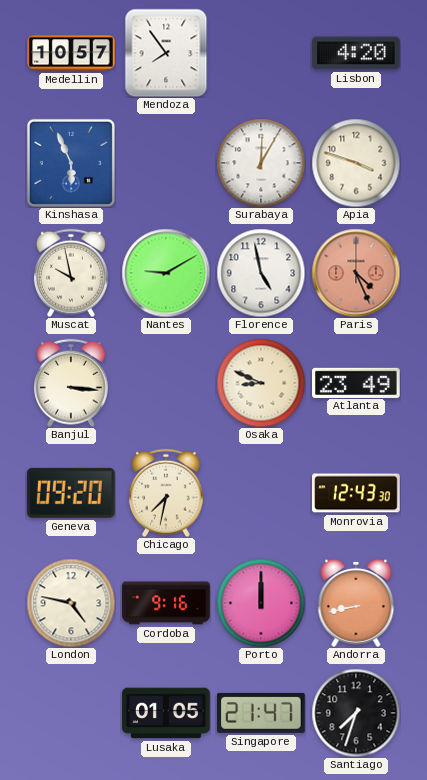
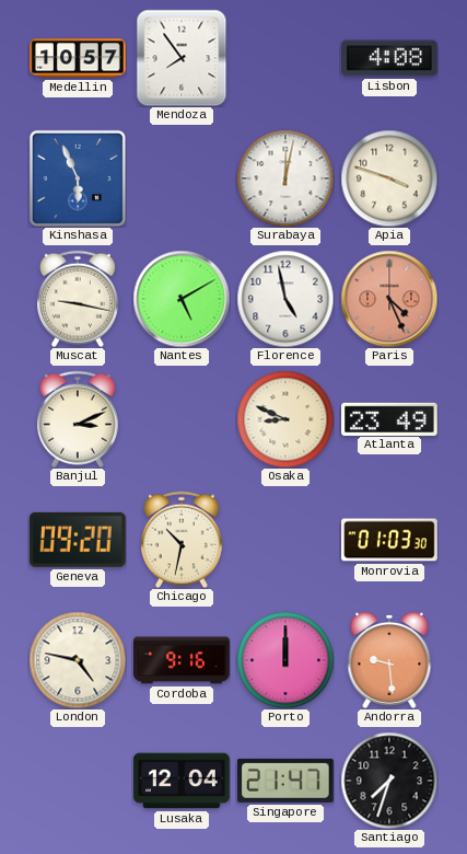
Lisbon: 4:20 -> 4:08 (390, 58)
Surabaya: 12:05 -> 12:02 (285, 178)
Muscat: 9:58 -> 9:17 (78, 299)
Nantes: 9:10 -> 5:10 (182, 299)
Banjul: 3:16 -> 3:11 (78, 419)
Chicago: 7:32 -> 10:32 (182, 540)
Monrovia: 12:43 -> 01:03 (389, 540)
Andorra: 8:43 -> 9:29 (389, 660)
Lusaka: 01:05 -> 12:04 (182, 781)
